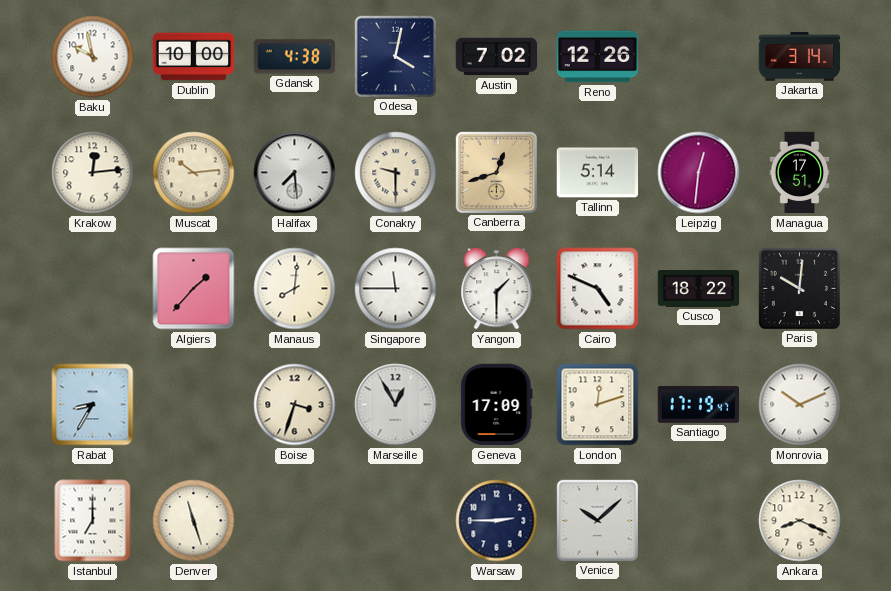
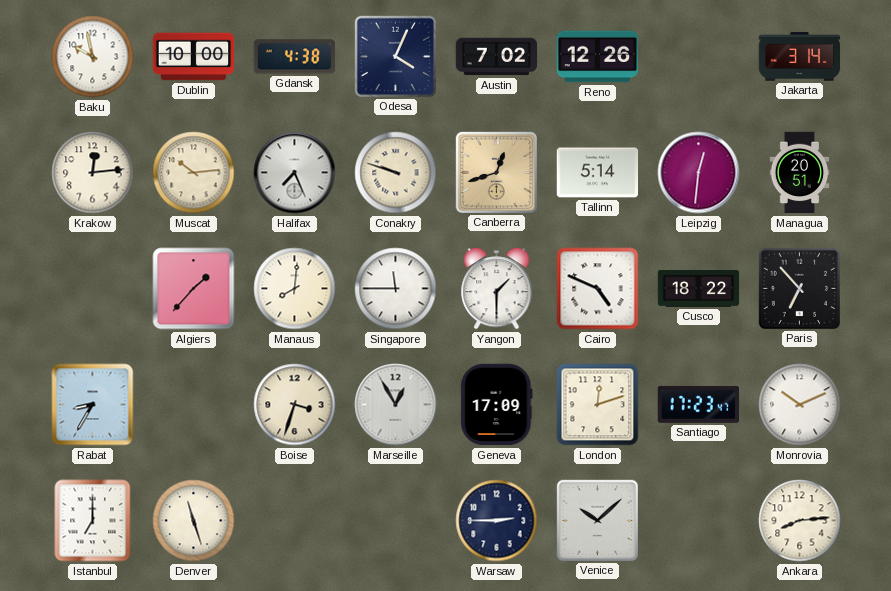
Odesa: 4:02 -> 4:04 (395, 56)
Halifax: 7:29 -> 7:26 (295, 173)
Conakry: 9:30 -> 9:48 (396, 173)
Managua: 17:51 -> 20:51 (800, 173)
Paris: 10:01 -> 6:53 (799, 288)
Santiago: 17:19 -> 17:23 (698, 404)
Ankara: 8:19 -> 8:14 (800, 521)
